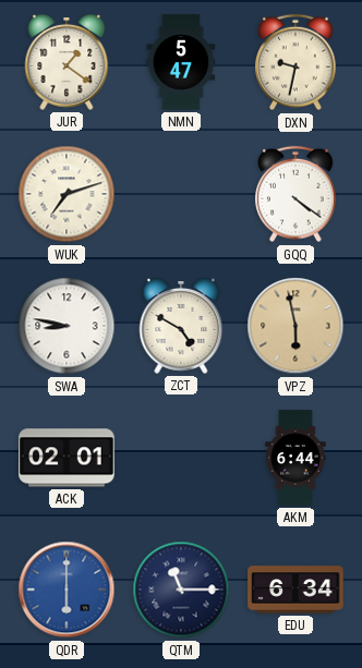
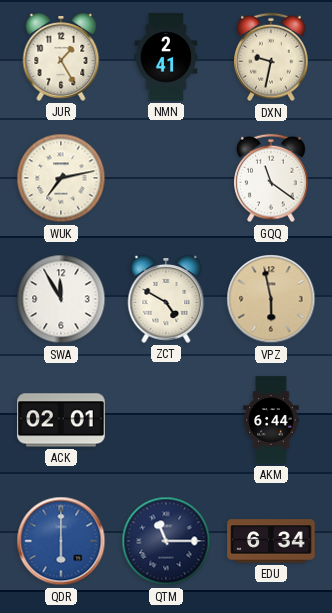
JUR: 1:21 -> 1:25 (61, 58)
NMN: 5:47 -> 2:41 (166, 57)
WUK: 7:12 -> 7:13 (61, 178)
GQQ: 4:21 -> 11:21 (271, 178)
SWA: 8:47 -> 11:55 (61, 299)
